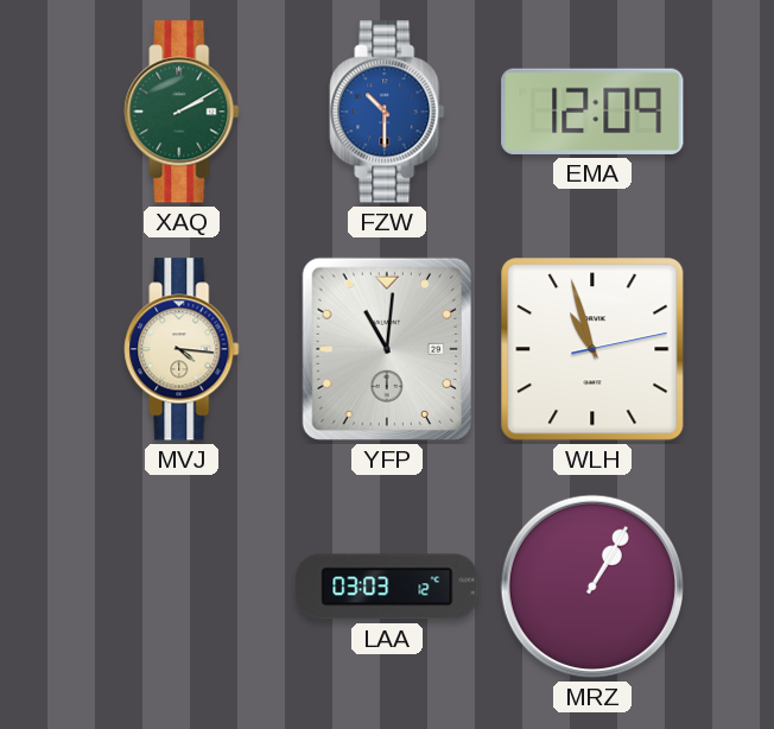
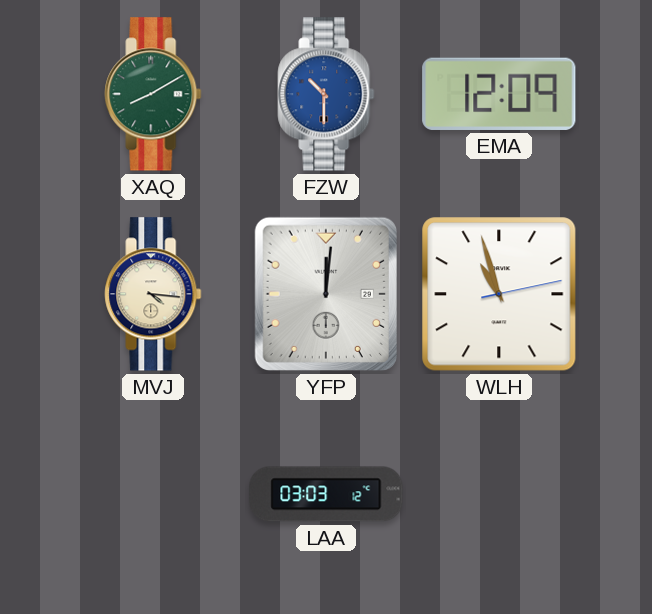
XAQ: 2:10 -> 8:10 (153, 94)
YFP: 11:01 -> 12:01 (326, 294)
MRZ: 1:05 -> none (592, 587)
